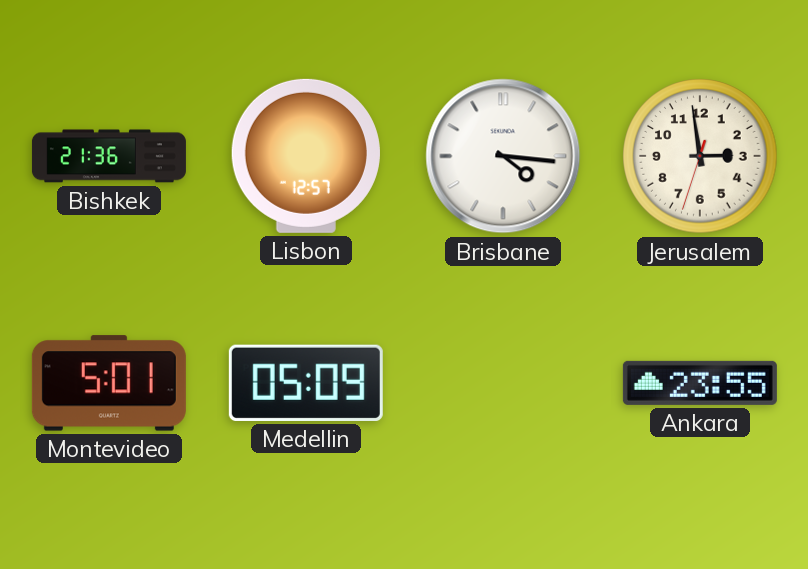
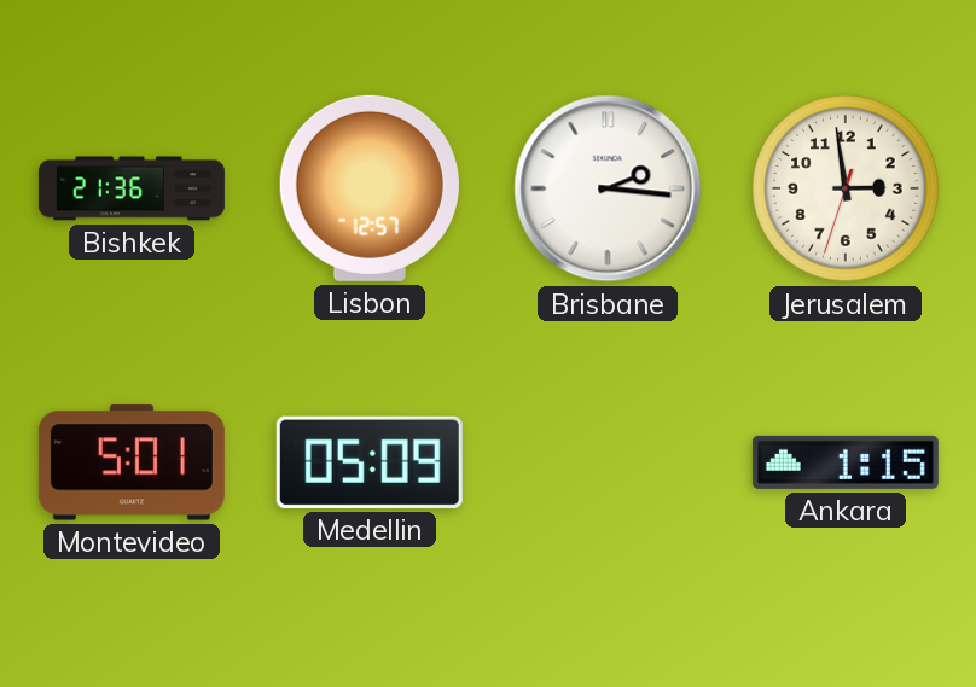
Brisbane: 4:16 -> 2:16 (608, 188)
Ankara: 23:55 -> 1:15 (846, 462)
